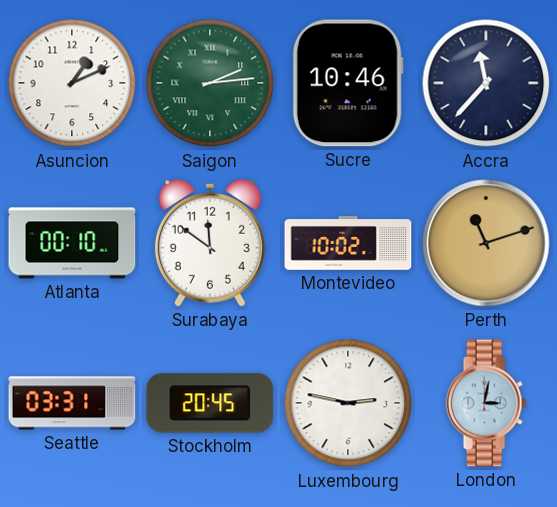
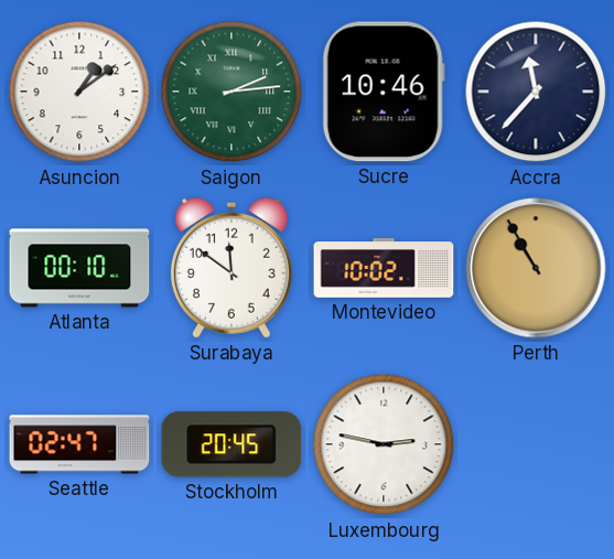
Asuncion: 1:11 -> 1:09 (79, 92)
Perth: 11:12 -> 10:55 (536, 268)
Seattle: 03:31 -> 02:47 (79, 444)
London: 3:02 -> none (486, 403)
